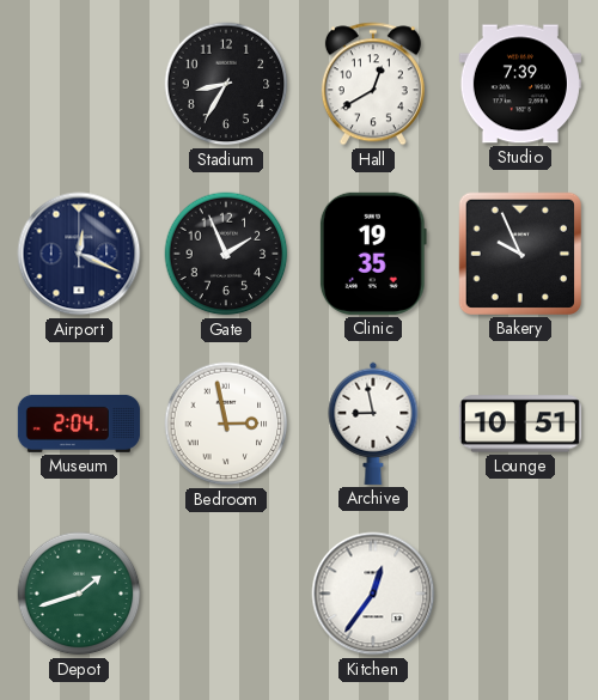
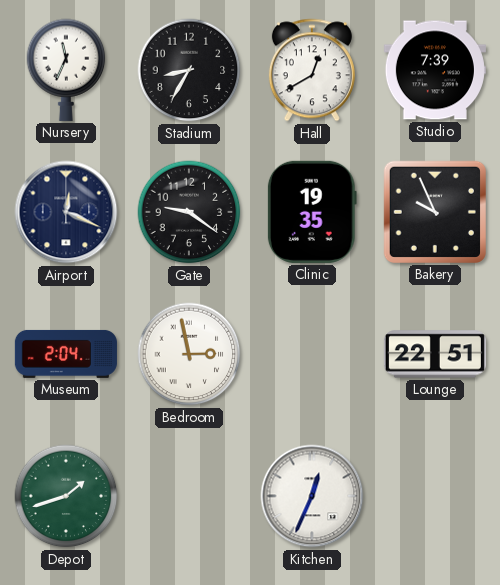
Nursery: none -> 11:34 (66, 70)
Gate: 1:56 -> 9:21 (189, 212)
Archive: 8:58 -> none (373, 424)
Lounge: 10:51 -> 22:51 (435, 354)
Kitchen: 12:36 -> 12:34 (312, 496)
